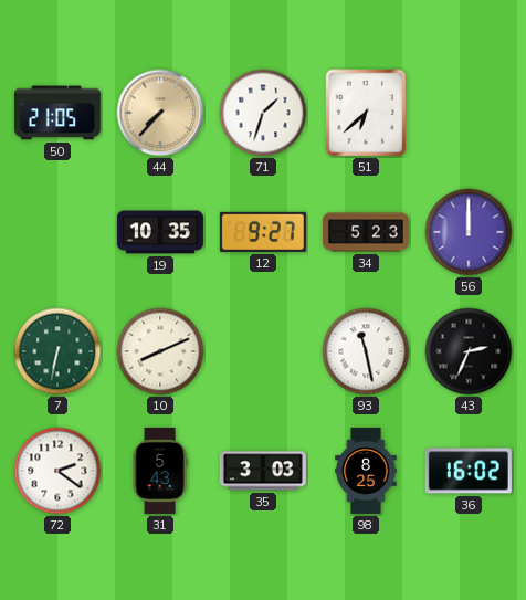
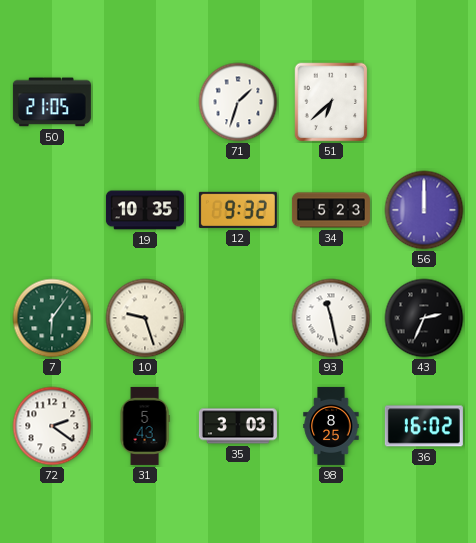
44: 7:37 -> none (160, 113)
12: 9:27 -> 9:32 (238, 210)
7: 6:32 -> 6:06 (52, 318)
10: 8:11 -> 9:27 (145, 318)
